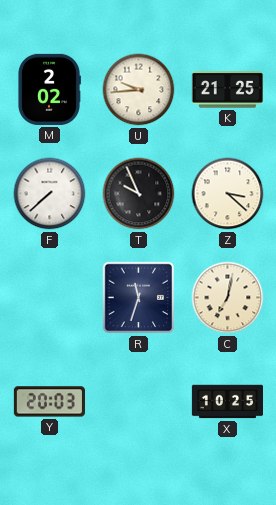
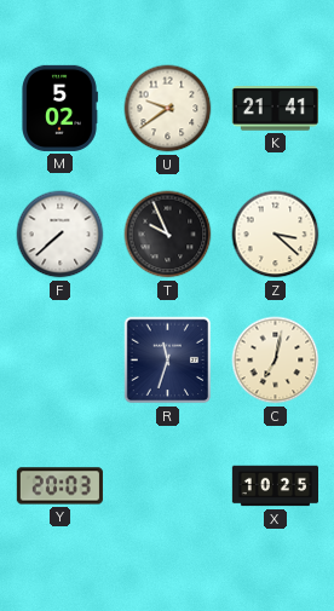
M: 2:02 -> 5:02 (59, 108)
U: 9:44 -> 9:39 (168, 109)
K: 21:25 -> 21:41 (275, 109)
